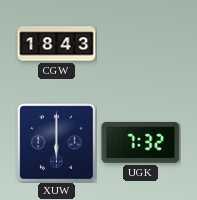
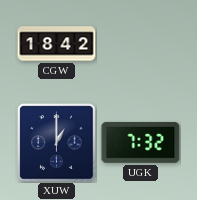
CGW: 18:43 -> 18:42 (57, 44)
XUW: 6:00 -> 1:00 (57, 143)
